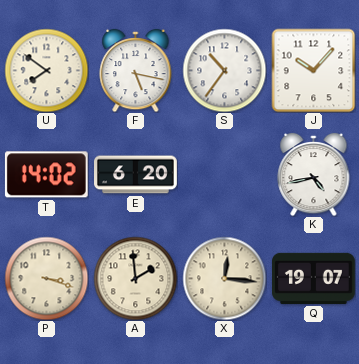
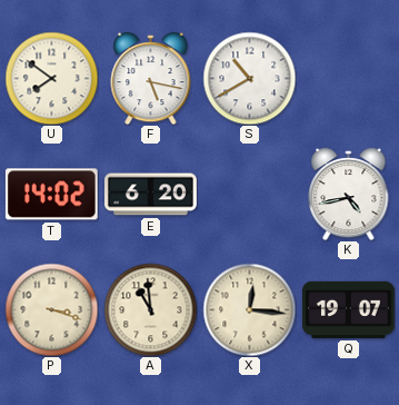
S: 10:36 -> 10:40 (249, 78)
J: 10:07 -> none (313, 70)
A: 1:59 -> 10:59 (150, 309)
